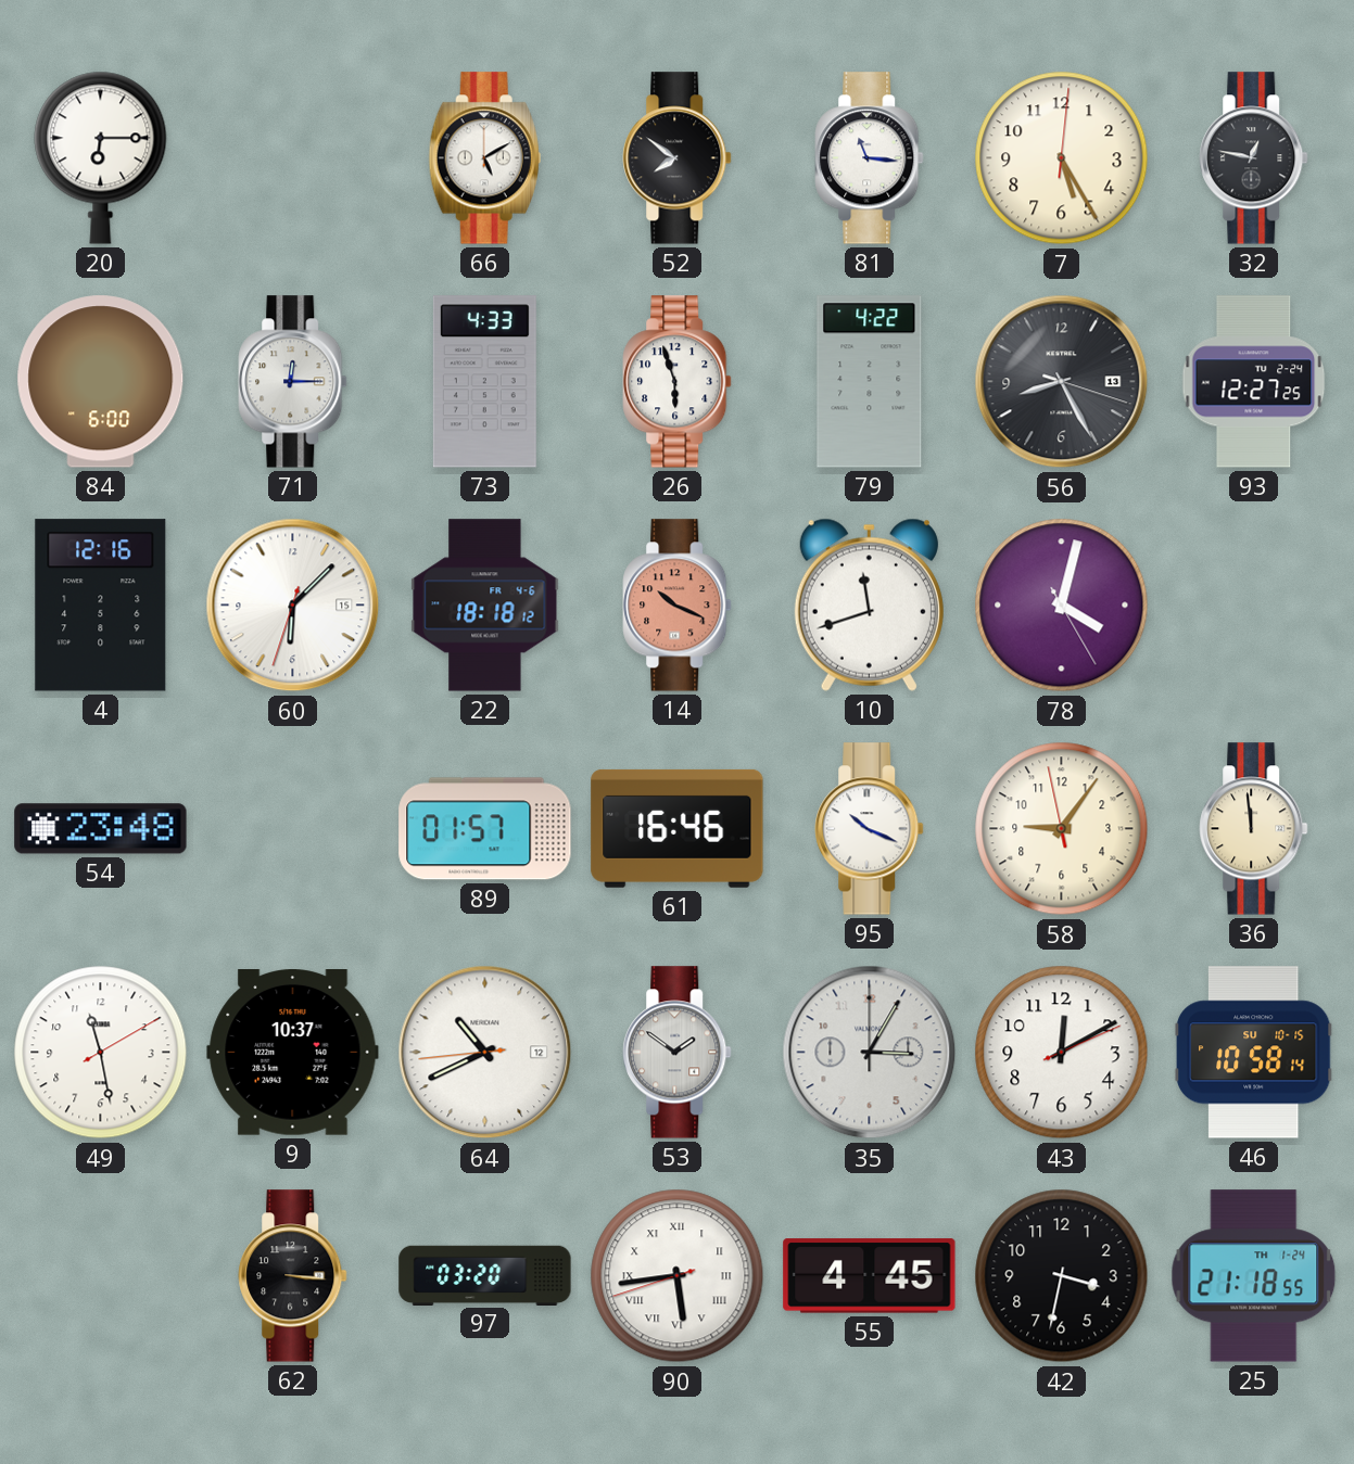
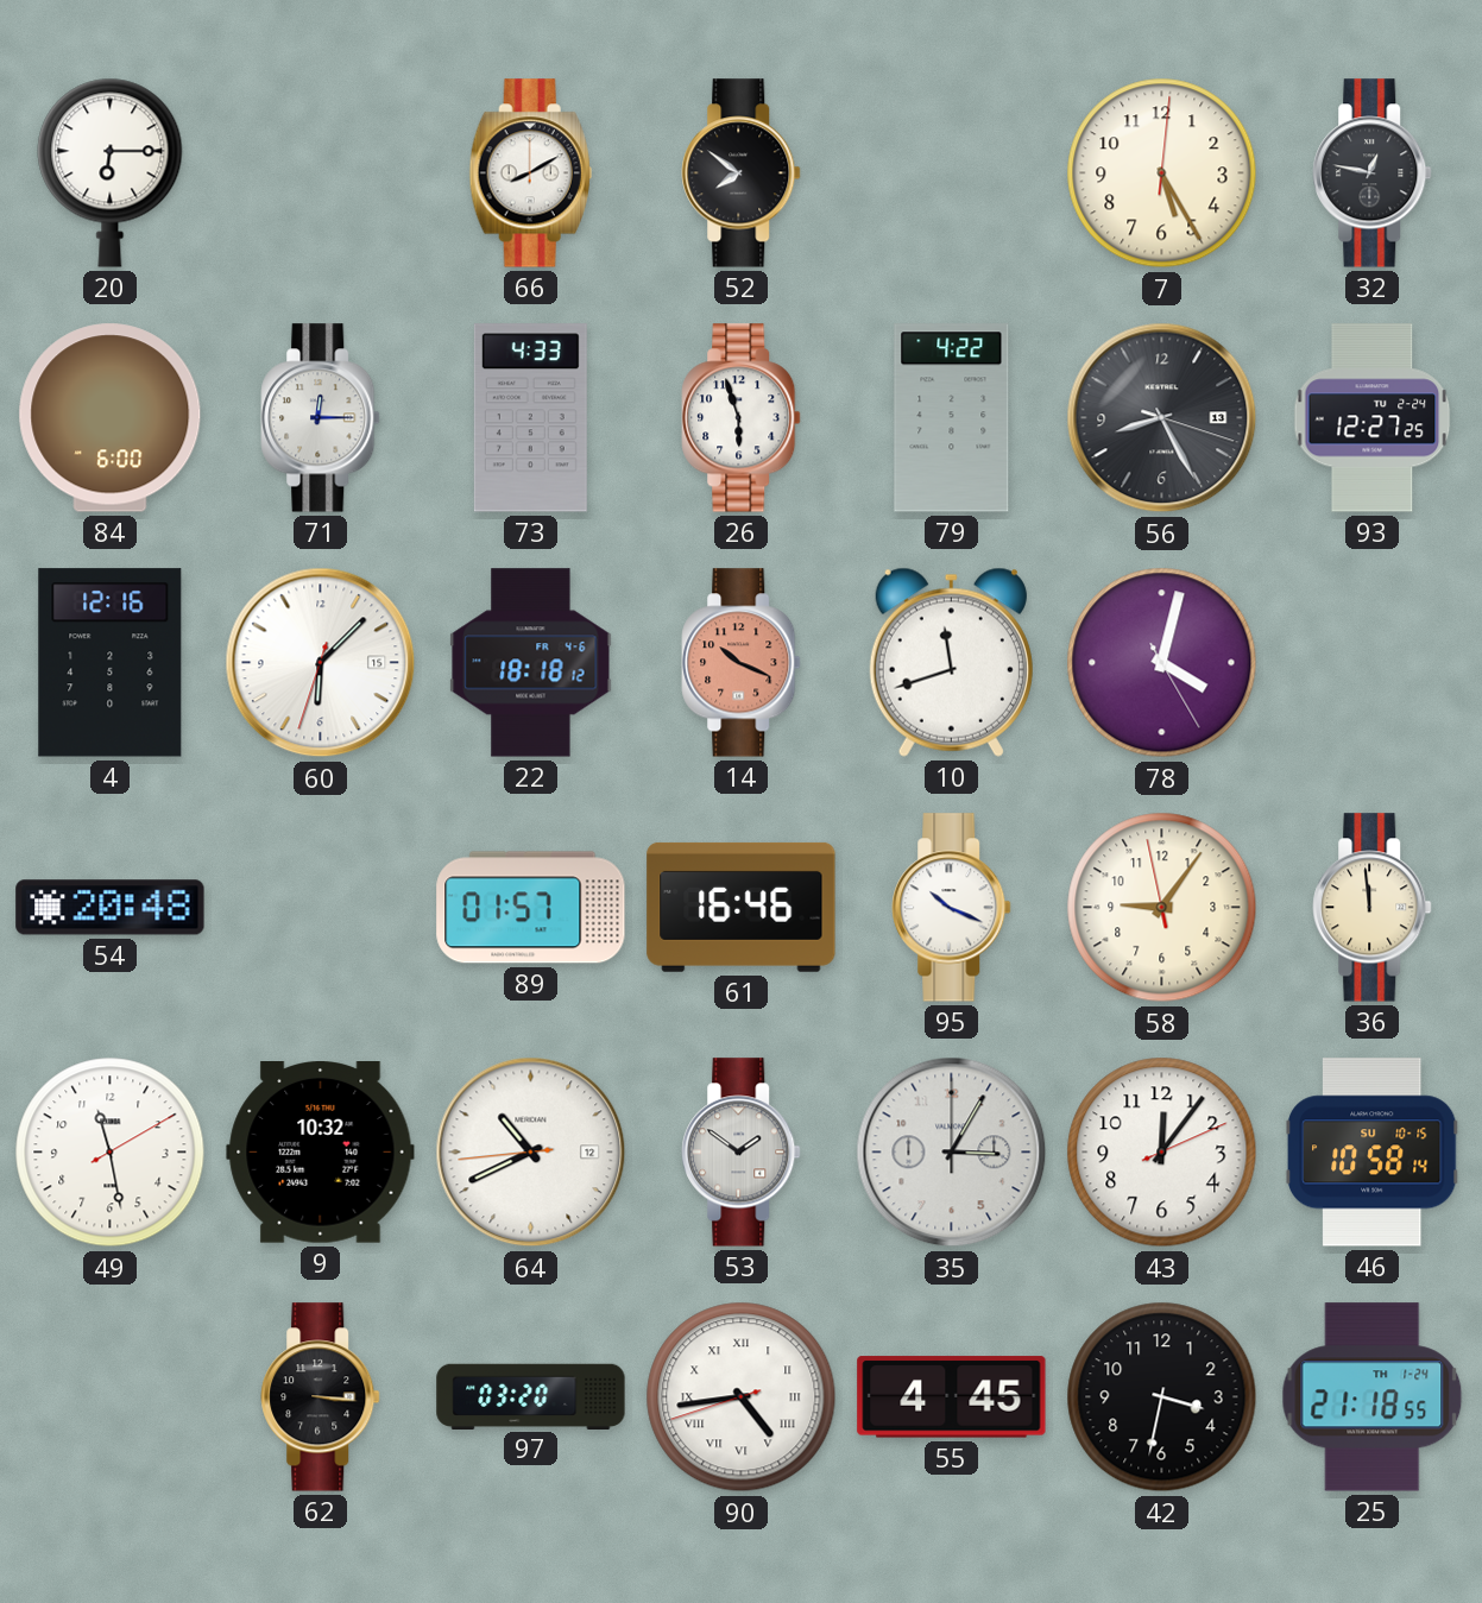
66: 5:10 -> 8:10 (530, 173)
81: 11:16 -> none (870, 158)
54: 23:48 -> 20:48 (111, 908)
9: 10:37 -> 10:32 (321, 1153)
43: 12:10 -> 12:06 (1162, 1153)
90: 5:43 -> 4:43 (742, 1397)
